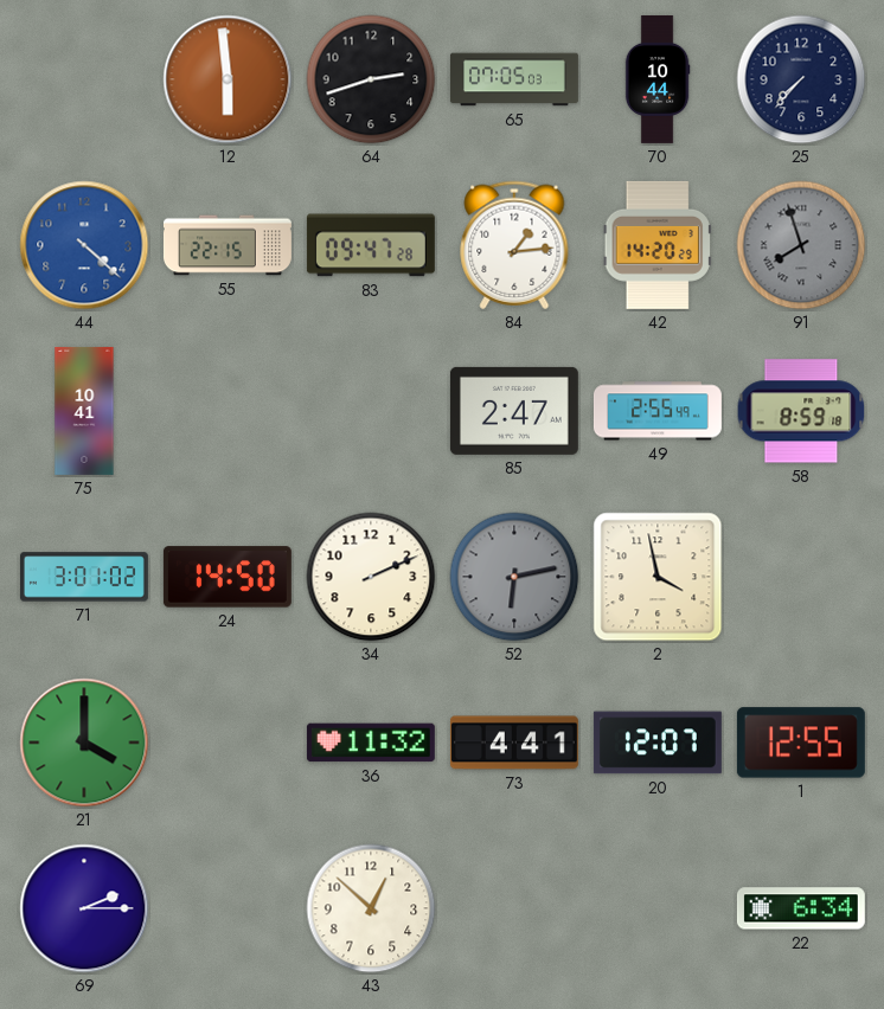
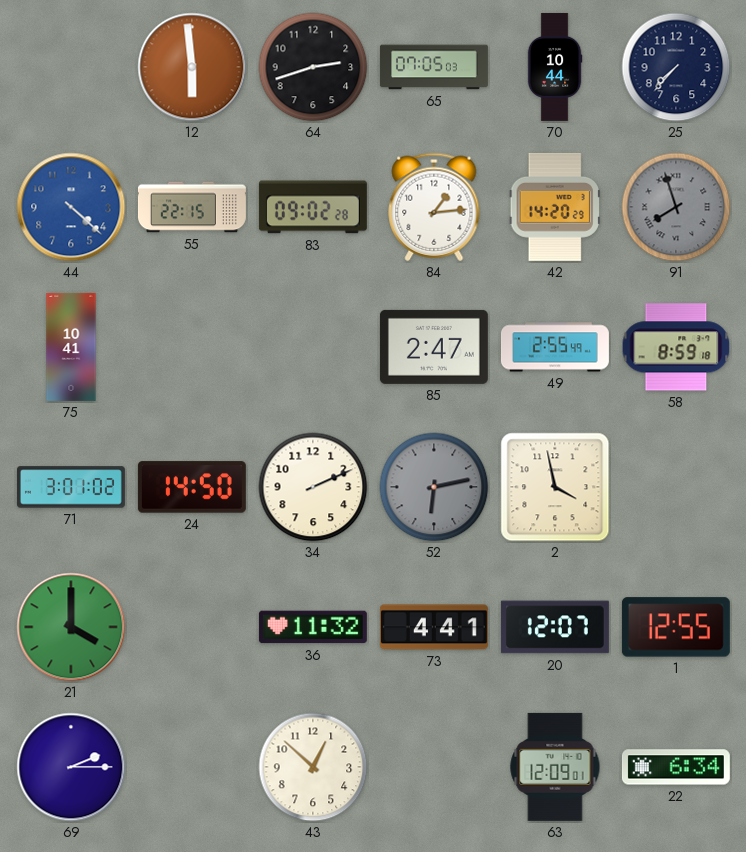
83: 09:47 -> 09:02 (313, 207)
63: none -> 12:09 (555, 767)
